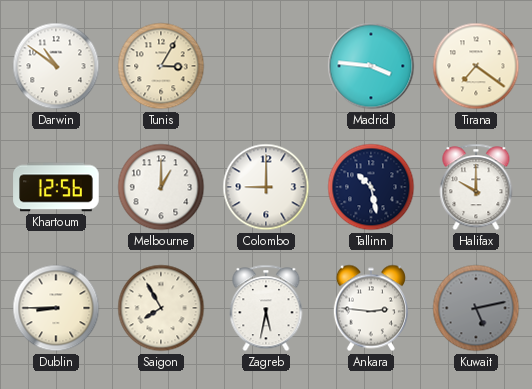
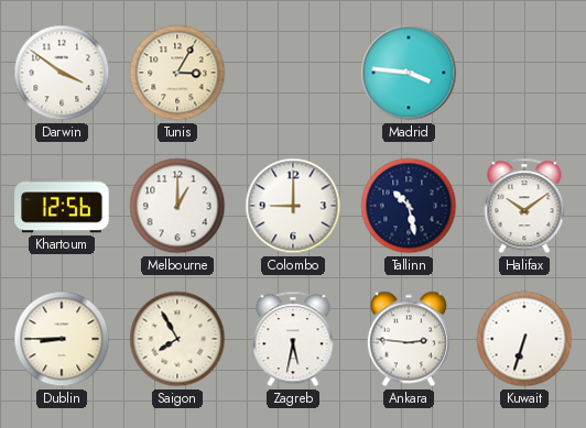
Darwin: 10:51 -> 3:51 (62, 73)
Tirana: 7:21 -> none (476, 66)
Halifax: 10:00 -> 10:09 (524, 206)
Kuwait: 5:13 -> 6:33 (524, 339)
Kuwait dial: grey -> white (524, 339)
